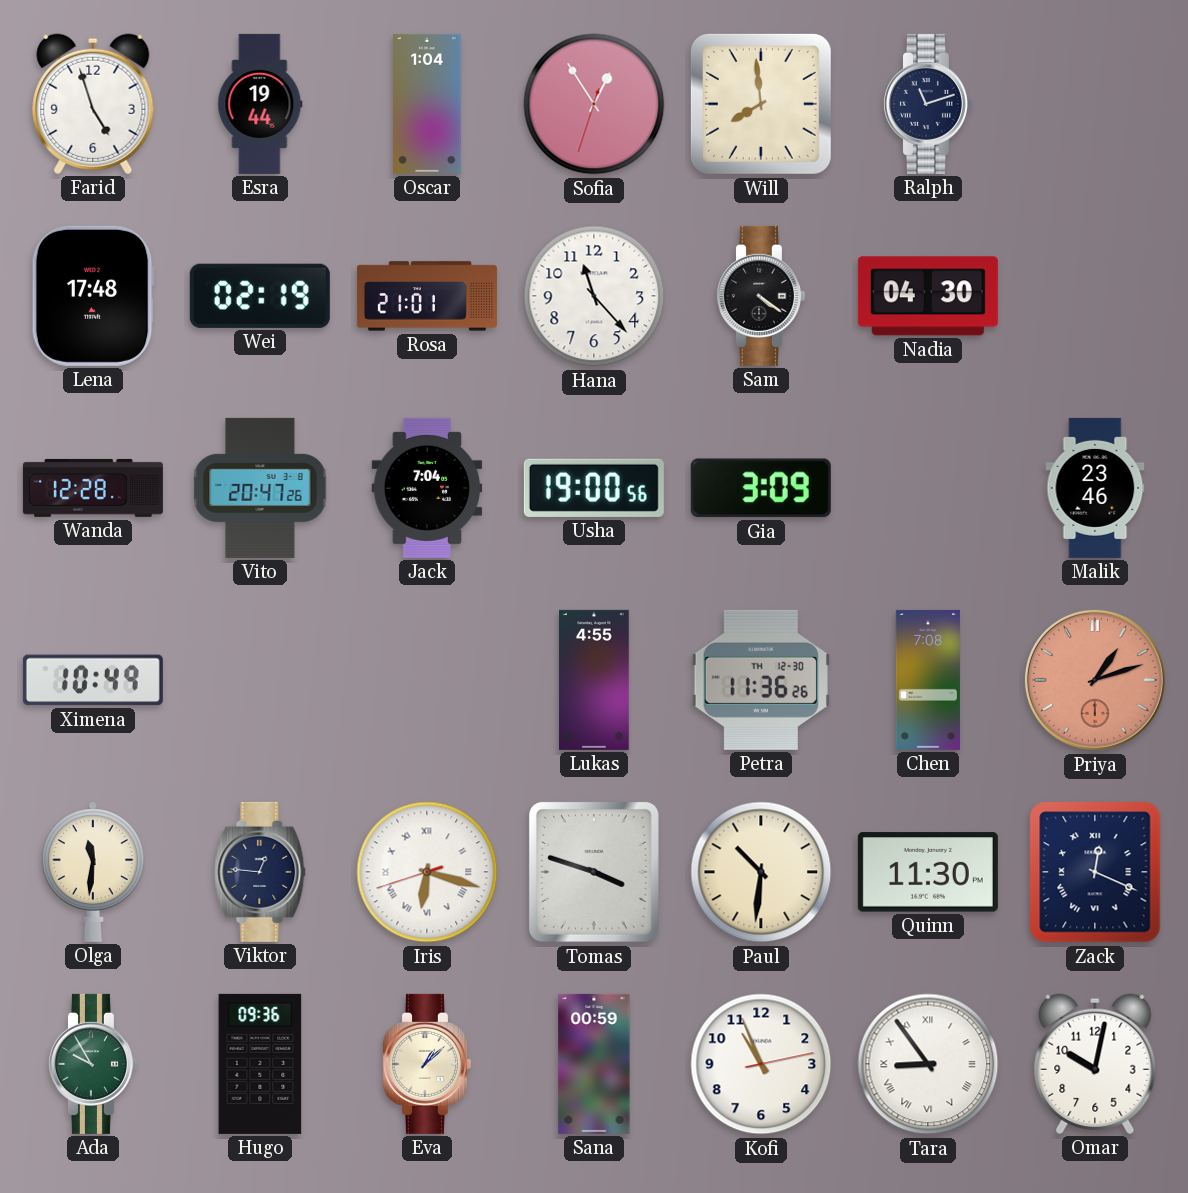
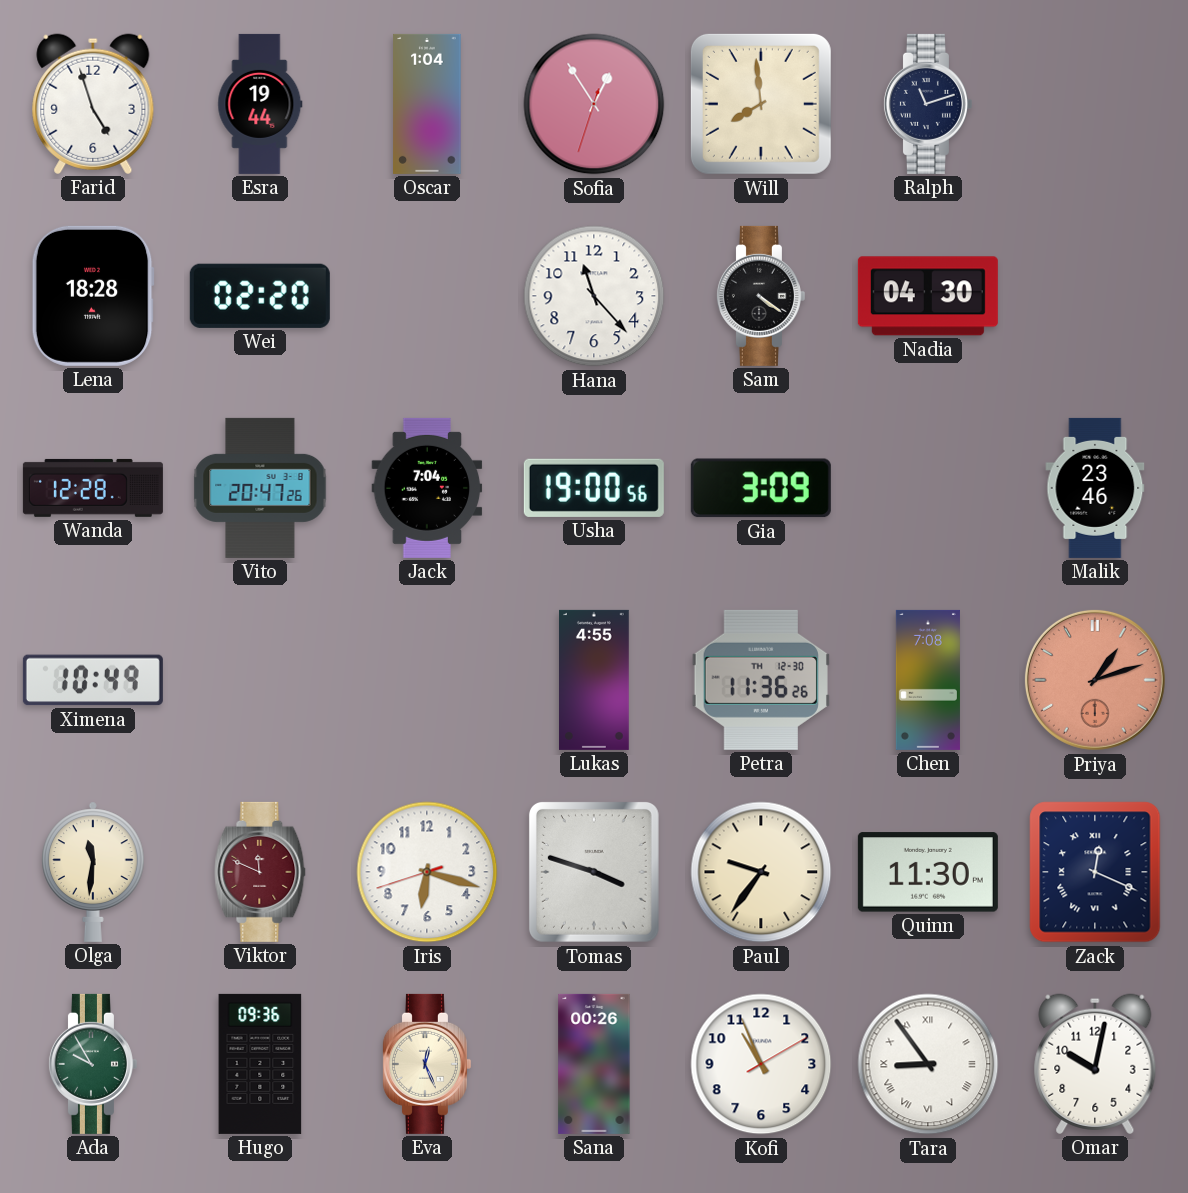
Lena: 17:48 -> 18:28 (93, 296)
Wei: 02:19 -> 02:20 (260, 296)
Rosa: 21:01 -> none (427, 296)
Viktor: 12:46 -> 11:49 (260, 872)
Viktor dial: navy -> burgundy (260, 872)
Iris numerals: Roman -> Arabic (427, 872)
Paul: 10:31 -> 9:36 (761, 872)
Eva: 1:08 -> 12:26 (426, 1064)
Sana: 00:59 -> 00:26 (594, 1064)
Kofi: 10:56:13 -> 10:56:10 (761, 1064)
